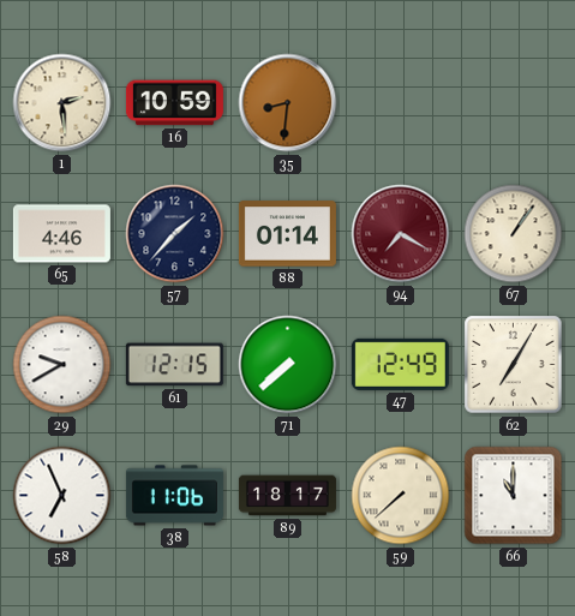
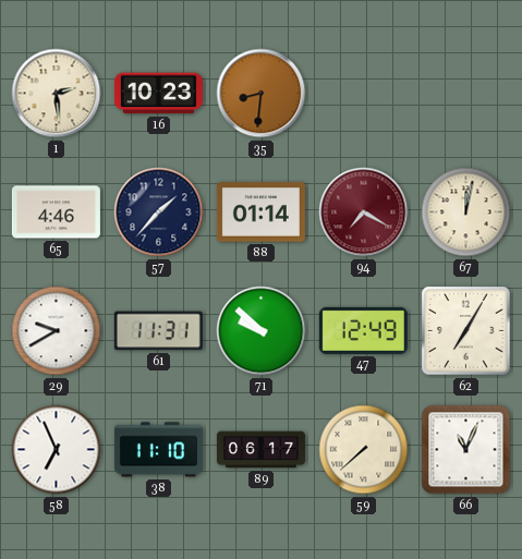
16: 10:59 -> 10:23 (158, 94)
67: 1:06 -> 12:02 (466, 212)
61: 12:15 -> 11:31 (158, 331)
71: 7:38 -> 9:52 (262, 331)
38: 11:06 -> 11:10 (158, 450)
89: 18:17 -> 06:17 (260, 450)
66: 11:00 -> 11:04 (466, 450)
